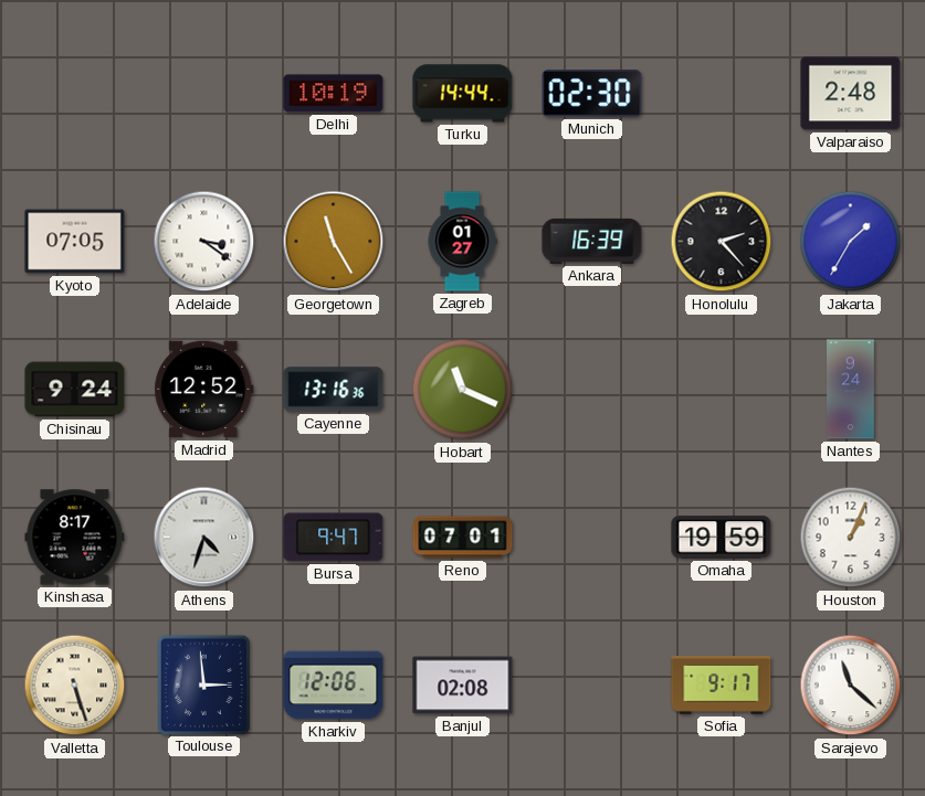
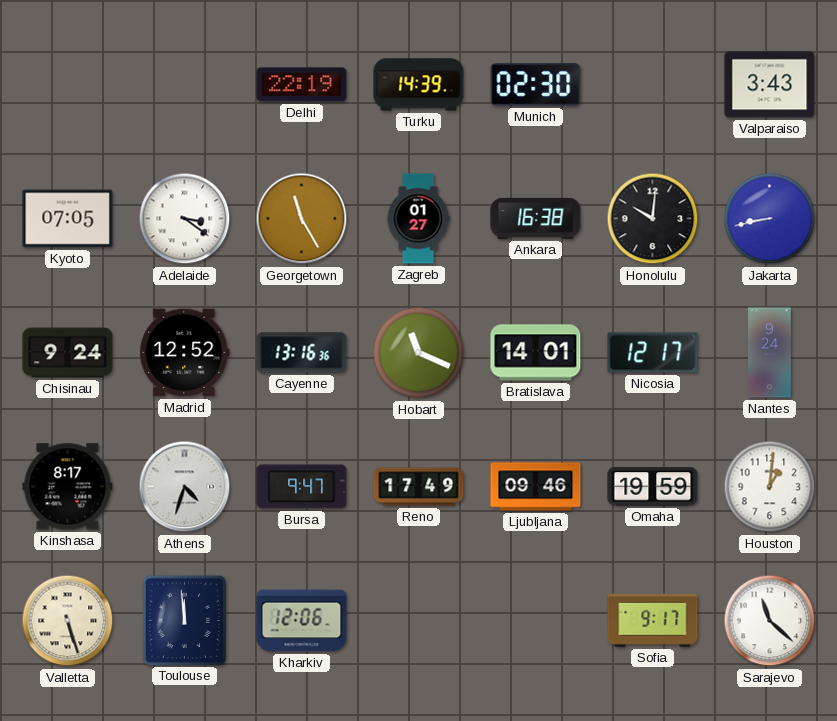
Delhi: 10:19 -> 22:19 (302, 85)
Turku: 14:44 -> 14:39 (419, 85)
Valparaiso: 2:48 -> 3:43 (770, 85)
Ankara: 16:39 -> 16:38 (536, 218)
Honolulu: 2:23 -> 10:01 (653, 219)
Jakarta: 1:35 -> 8:43 (770, 219)
Bratislava: none -> 14:01 (536, 353)
Nicosia: none -> 12:17 (653, 353)
Reno: 07:01 -> 17:49 (419, 487)
Ljubljana: none -> 09:46 (536, 487)
Houston: 1:04 -> 1:01 (770, 487)
Toulouse: 2:59 -> 11:59 (184, 620)
Banjul: 02:08 -> none (463, 686)
